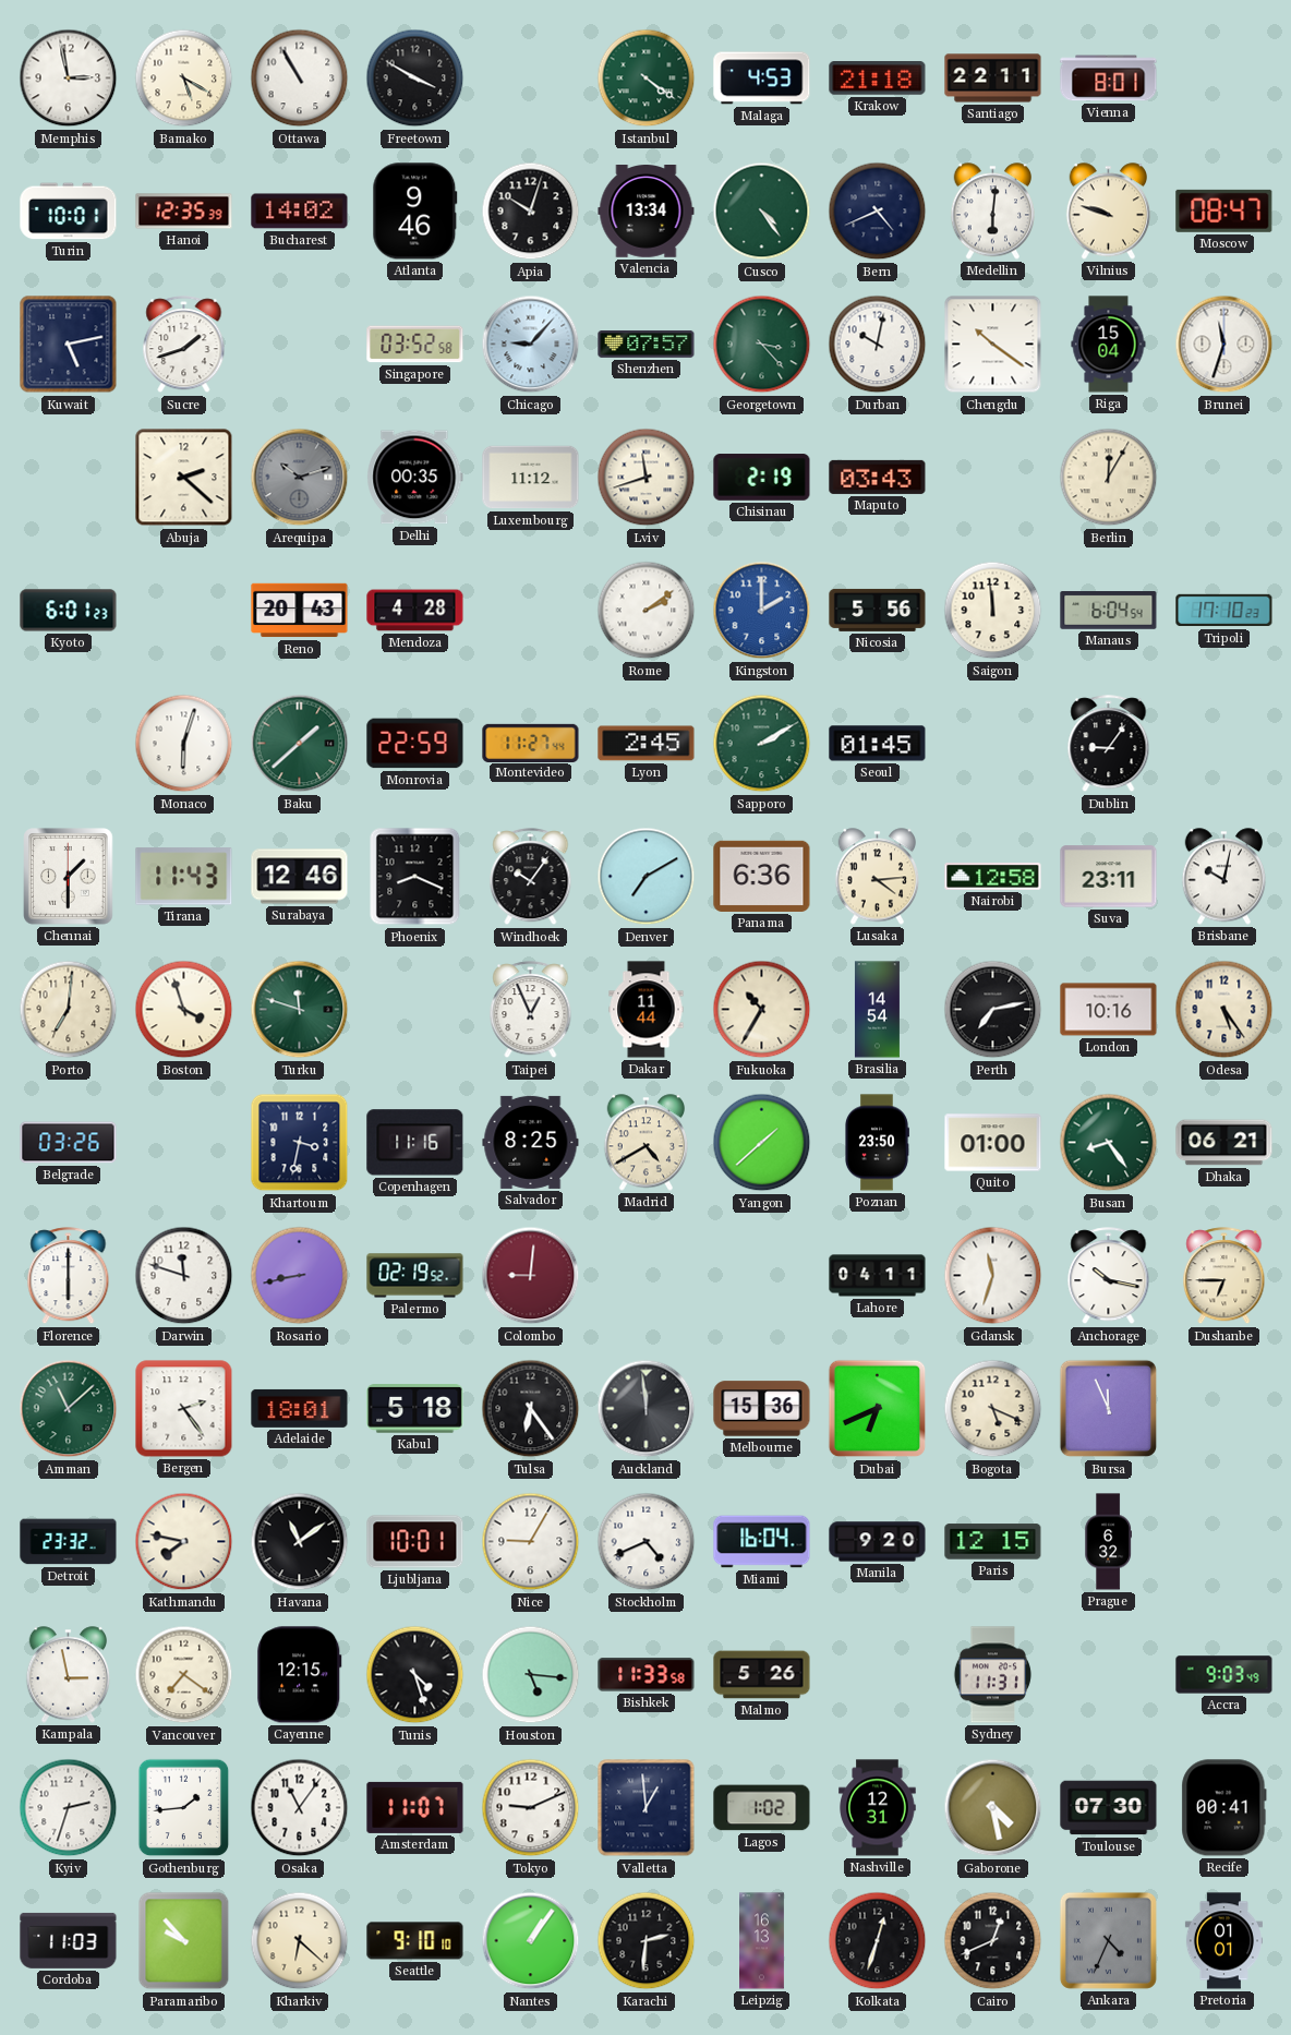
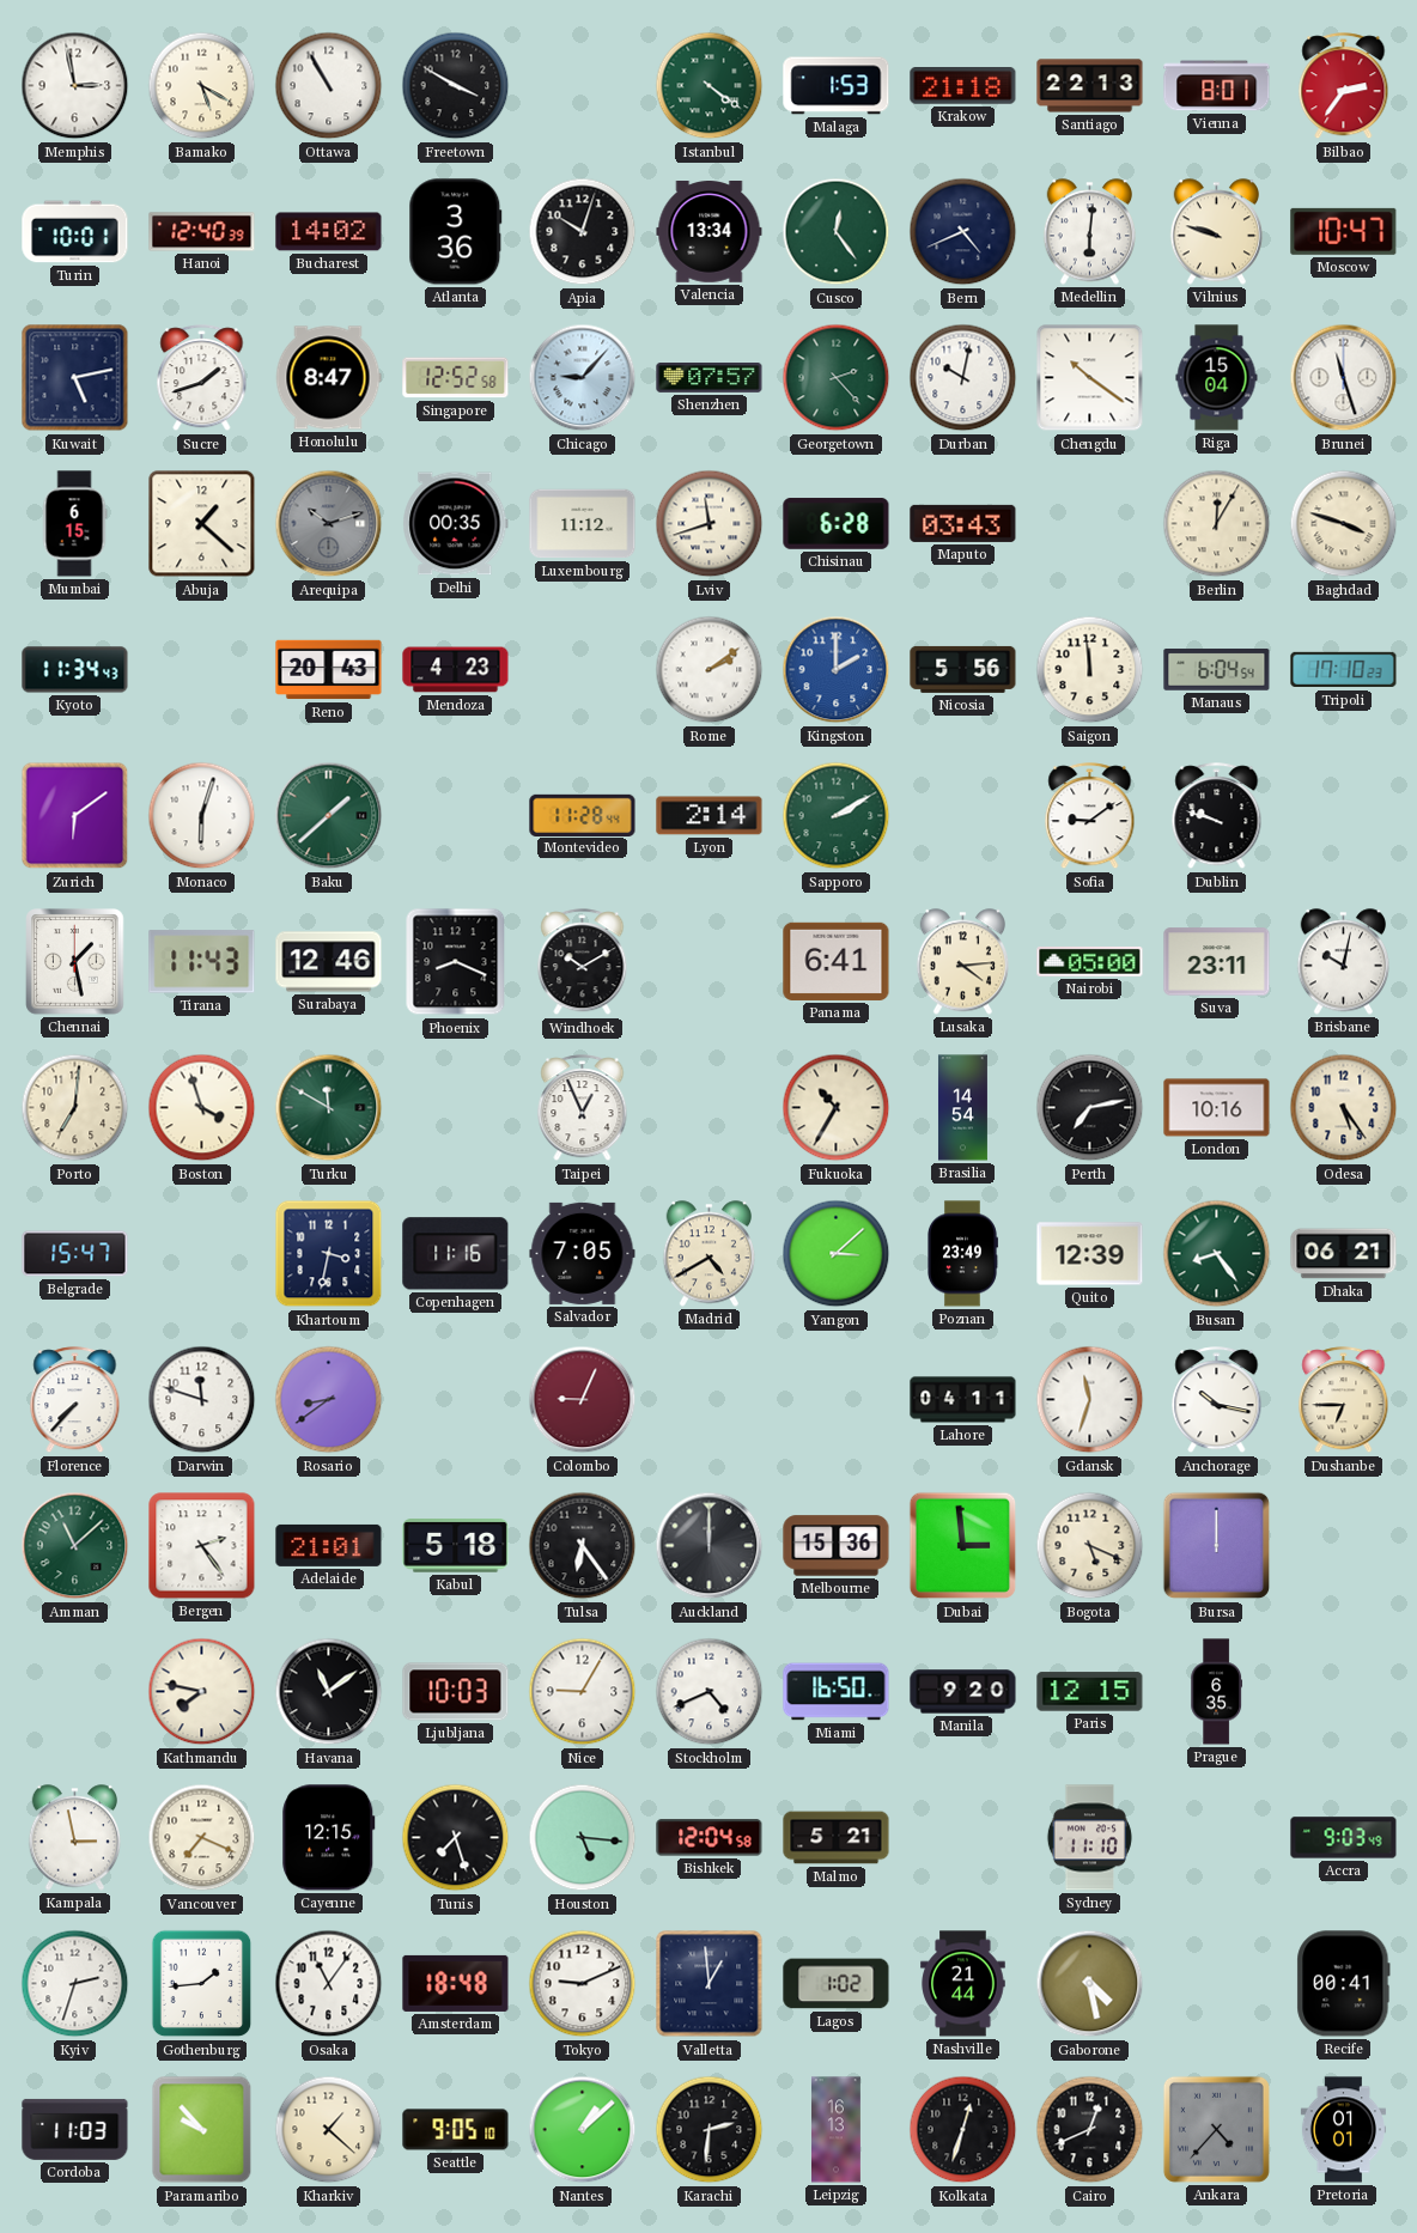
Malaga: 4:53 -> 1:53 (837, 86)
Santiago: 22:11 -> 22:13 (1090, 86)
Bilbao: none -> 2:36 (1344, 86)
Hanoi: 12:35 -> 12:40 (202, 232)
Atlanta: 9:46 -> 3:36 (456, 232)
Cusco: 4:24 -> 12:24 (837, 232)
Moscow: 08:47 -> 10:47 (1344, 231)
Honolulu: none -> 8:47 (328, 378)
Singapore: 03:52 -> 12:52 (456, 378)
Georgetown: 3:23 -> 2:23 (837, 378)
Brunei: 11:33 -> 11:27 (1344, 378)
Mumbai: none -> 6:15 (74, 524)
Abuja: 2:22 -> 1:22 (202, 524)
Chisinau: 2:19 -> 6:28 (837, 524)
Baghdad: none -> 3:48 (1344, 524)
Kyoto: 6:01 -> 11:34 (75, 670)
Mendoza: 4:28 -> 4:23 (456, 670)
Zurich: none -> 6:09 (75, 816)
Monrovia: 22:59 -> none (415, 744)
Montevideo: 11:27 -> 11:28 (583, 815)
Lyon: 2:45 -> 2:14 (710, 816)
Seoul: 01:45 -> none (878, 744)
Sofia: none -> 9:09 (1090, 816)
Dublin: 9:06 -> 9:48 (1217, 816)
Chennai: 1:30 -> 1:28 (75, 962)
Windhoek: 10:06 -> 10:10 (583, 962)
Denver: 7:10 -> none (647, 877)
Panama: 6:36 -> 6:41 (837, 961)
Nairobi: 12:58 -> 05:00 (1090, 962)
Turku: 11:48 -> 11:50 (329, 1108)
Dakar: 11:44 -> none (647, 1010)
Belgrade: 03:26 -> 15:47 (75, 1254)
Salvador: 8:25 -> 7:05 (583, 1253)
Yangon: 1:38 -> 3:08 (837, 1254)
Poznan: 23:50 -> 23:49 (963, 1254)
Quito: 01:00 -> 12:39 (1090, 1254)
Florence: 6:00 -> 7:37 (75, 1400)
Rosario: 8:43 -> 8:39 (329, 1400)
Palermo: 02:19 -> none (415, 1276)
Colombo: 9:01 -> 9:04 (583, 1400)
Adelaide: 18:01 -> 21:01 (329, 1545)
Auckland: 11:59 -> 12:00 (710, 1546)
Dubai: 6:41 -> 2:59 (963, 1546)
Bursa: 11:56 -> 12:00 (1217, 1546)
Detroit: 23:32 -> none (69, 1542)
Ljubljana: 10:01 -> 10:03 (456, 1692)
Miami: 16:04 -> 16:50 (837, 1692)
Prague: 6:32 -> 6:35 (1216, 1692)
Vancouver: 7:21 -> 7:19 (202, 1838)
Tunis: 4:27 -> 7:27 (456, 1838)
Bishkek: 11:33 -> 12:04 (710, 1838)
Malmo: 5:26 -> 5:21 (837, 1838)
Sydney: 11:31 -> 11:10 (1089, 1838)
Amsterdam: 11:07 -> 18:48 (456, 1983)
Nashville: 12:31 -> 21:44 (963, 1984)
Toulouse: 07:30 -> none (1109, 1808)
Kharkiv: 6:22 -> 1:22 (329, 2130)
Seattle: 9:10 -> 9:05 (456, 2130)
Nantes: 1:06 -> 1:08 (583, 2130)
Ankara: 4:34 -> 4:37 (1216, 2129)
